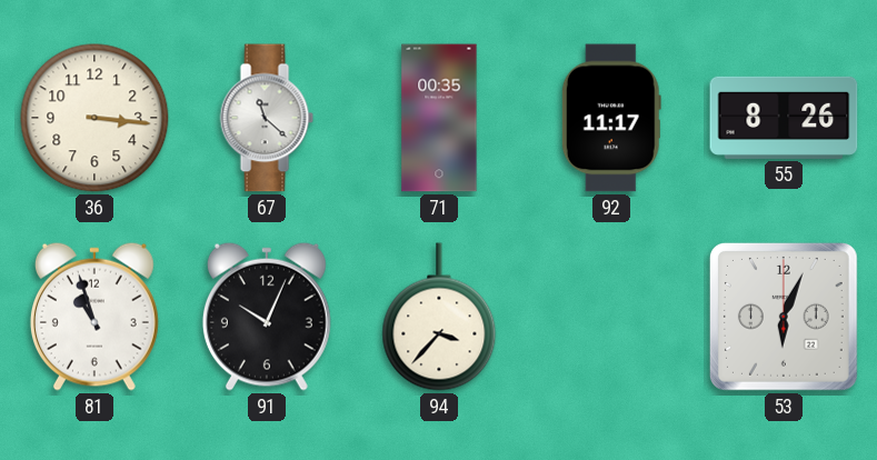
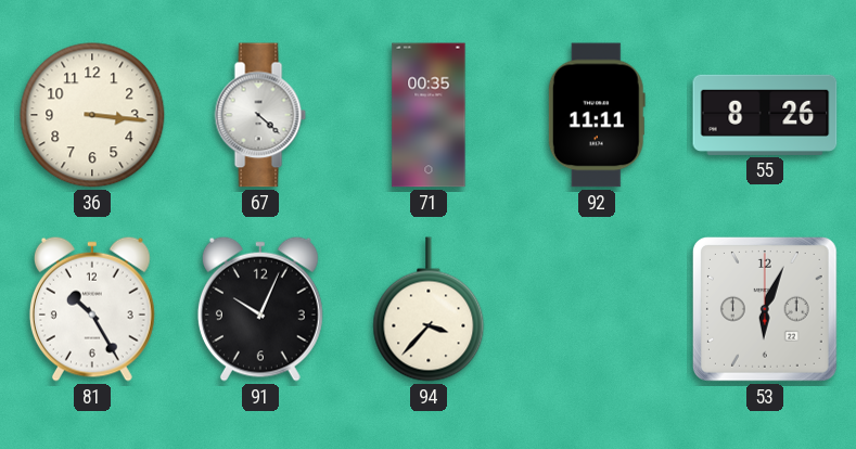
67: 11:22 -> 4:22 (260, 115)
92: 11:17 -> 11:11 (597, 115)
81: 10:57 -> 10:25 (92, 309)
